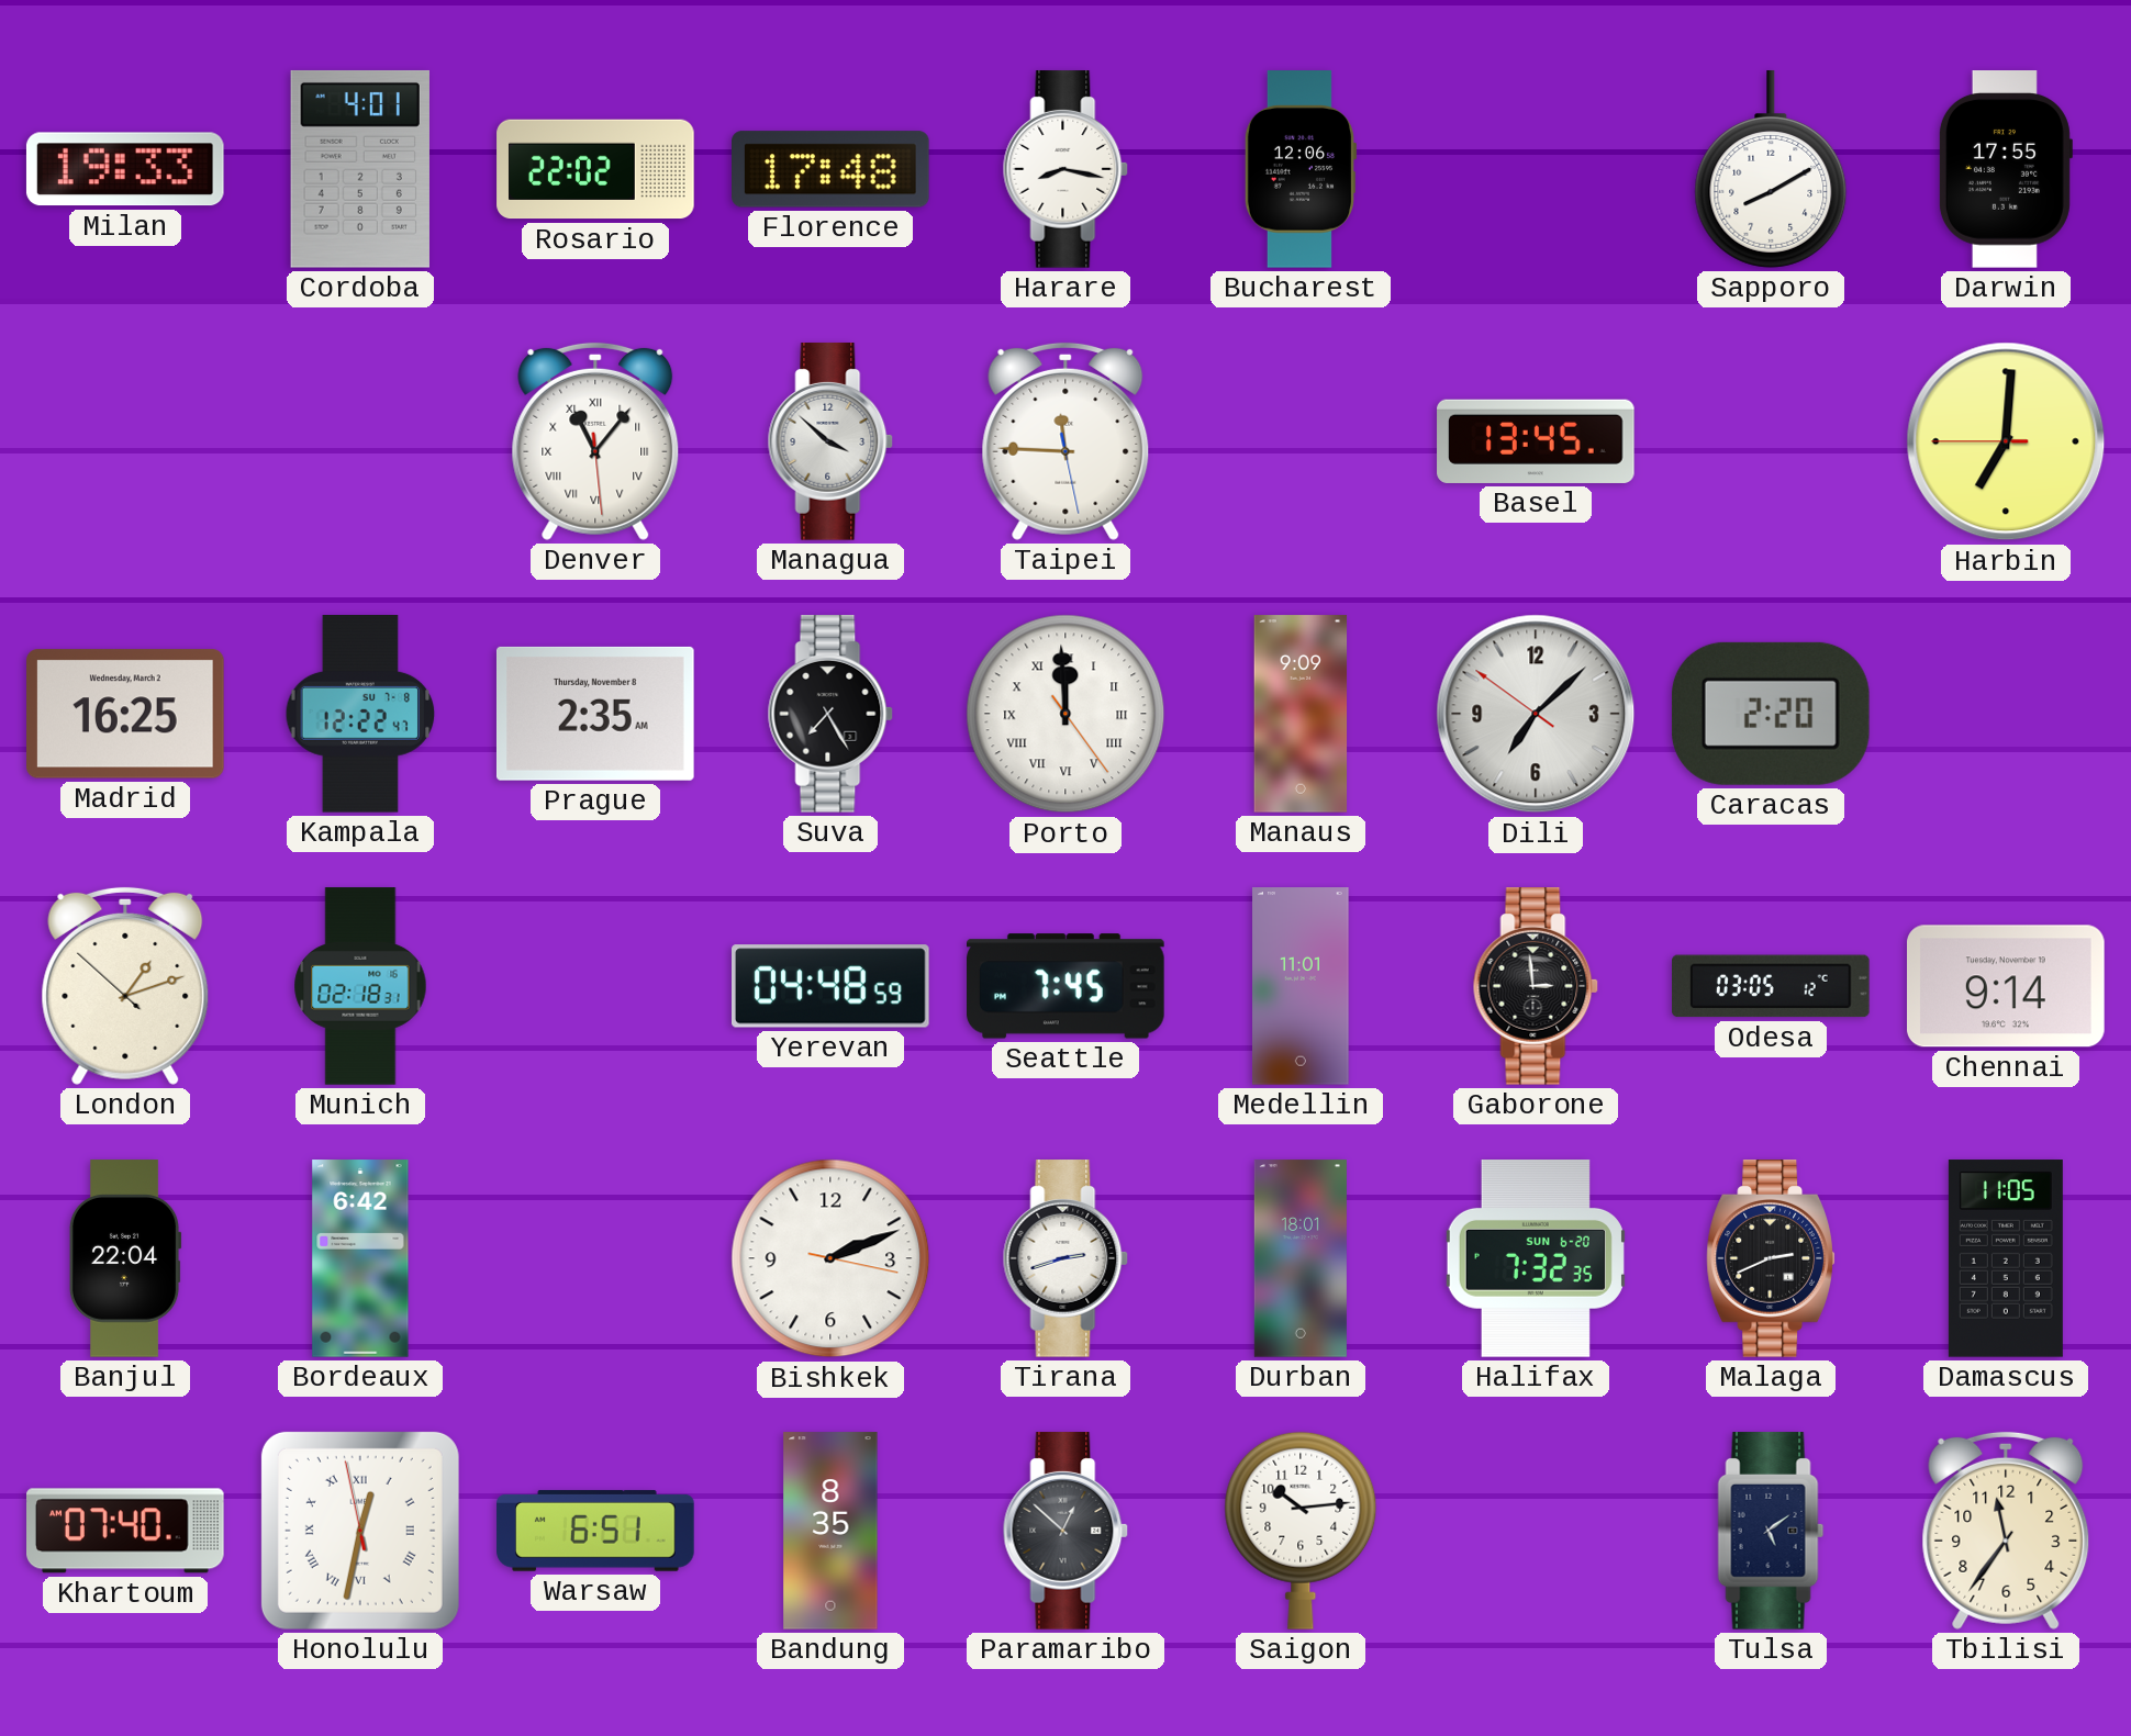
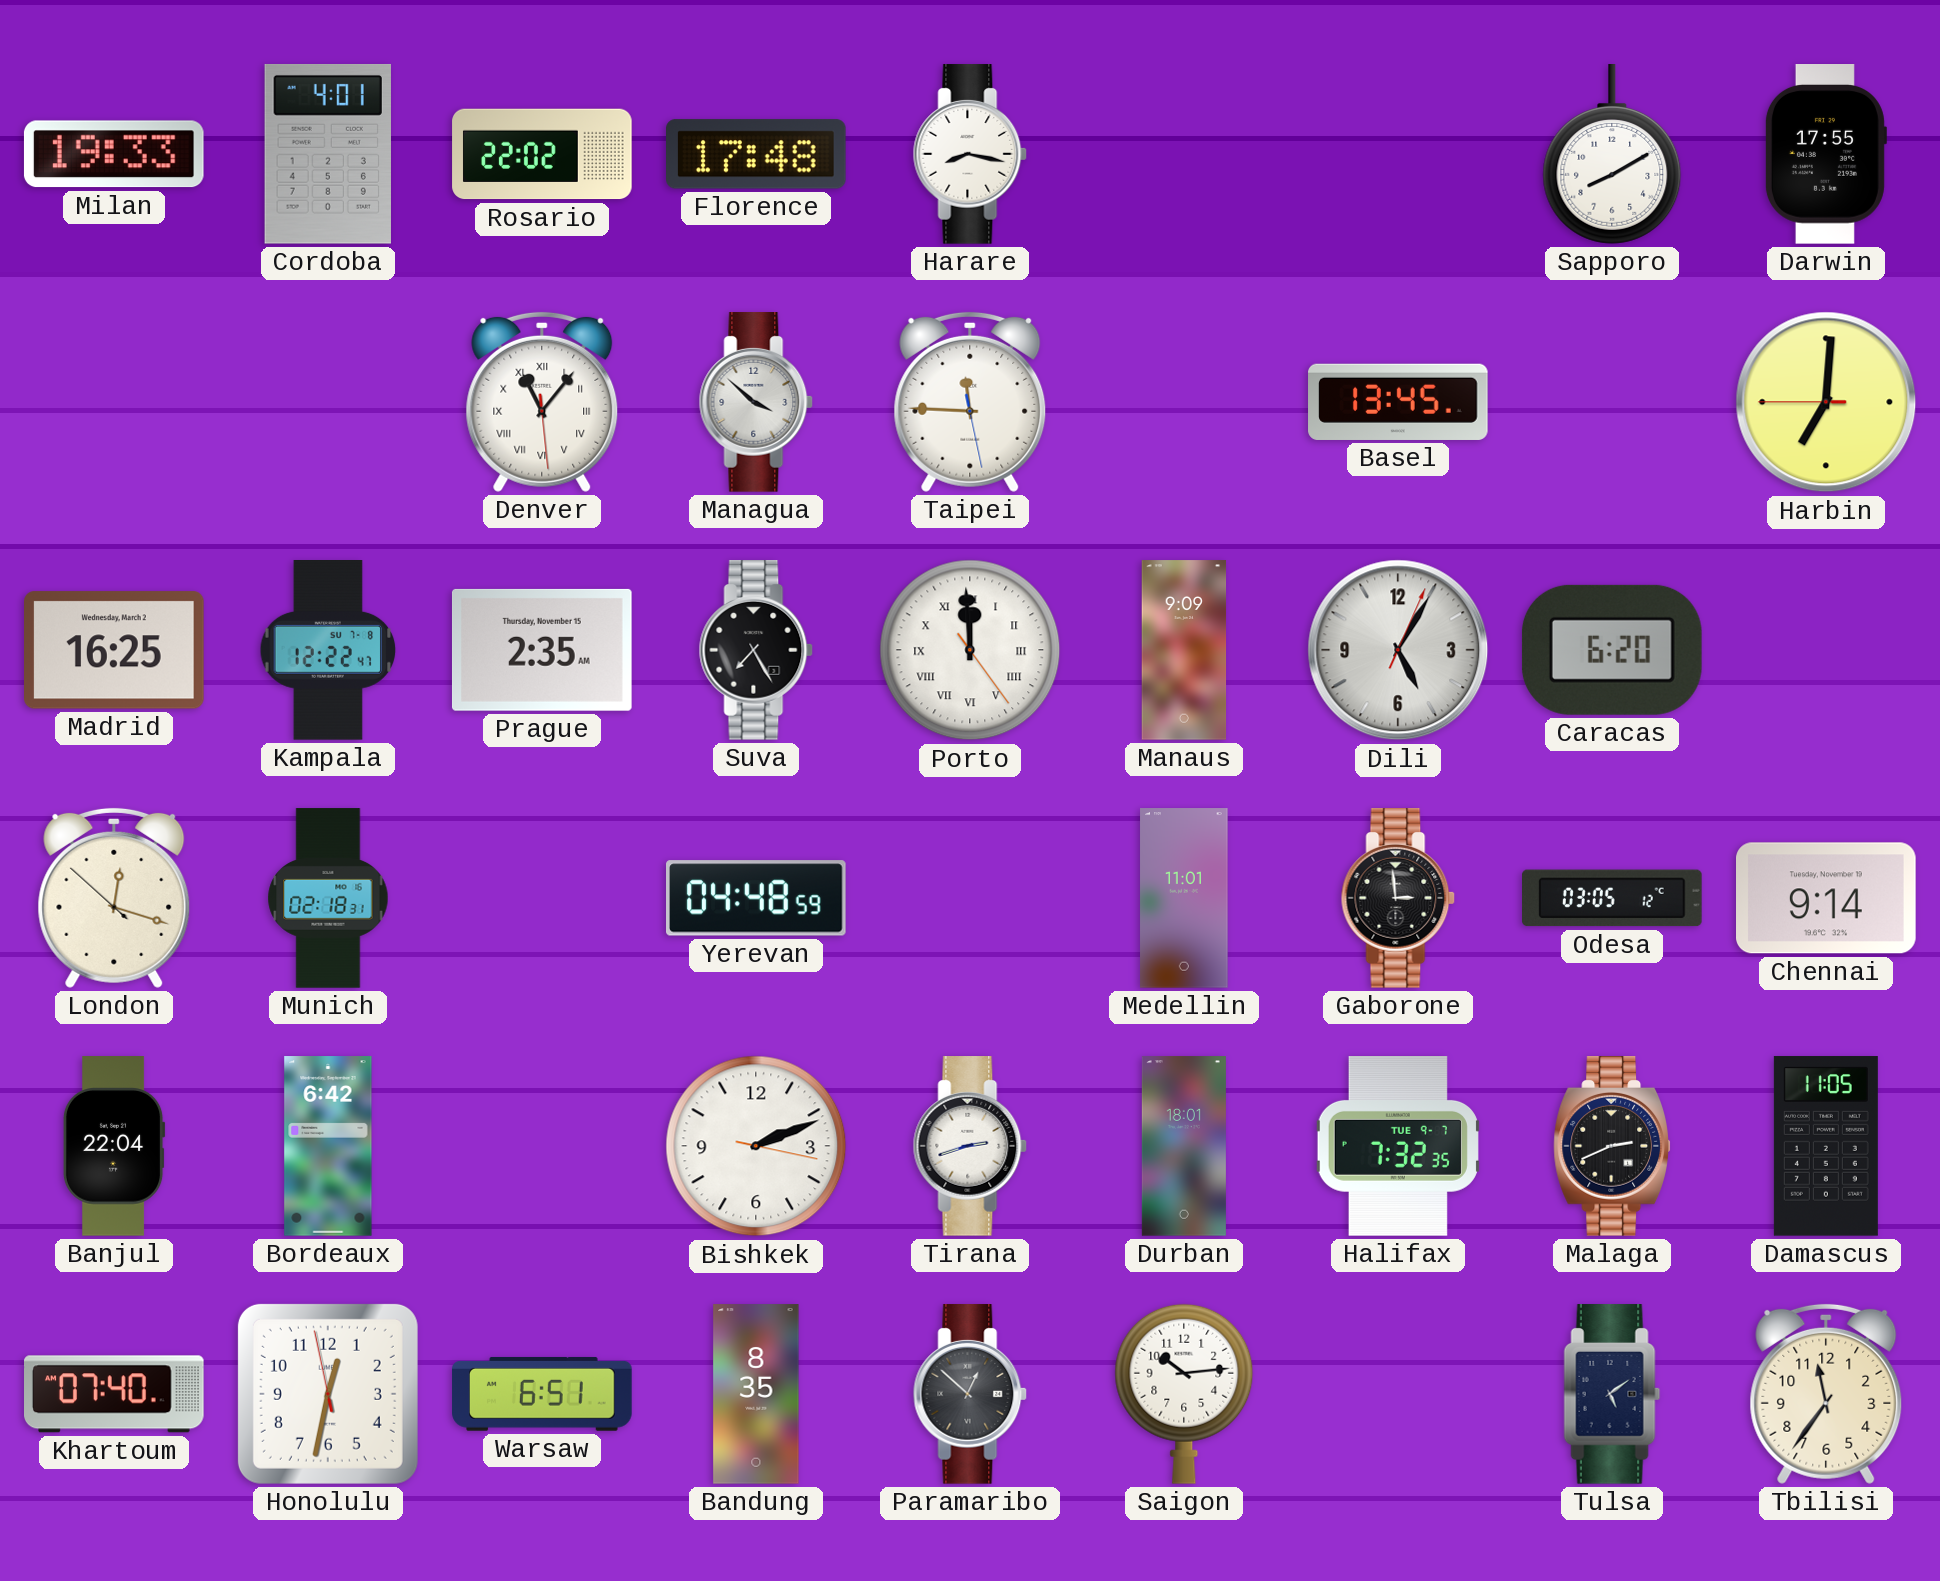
Bucharest: 12:06 -> none (1301, 170)
Prague date: Thursday, November 8 -> Thursday, November 15 (542, 650)
Dili: 7:07 -> 5:05 (1398, 650)
Caracas: 2:20 -> 6:20 (1612, 650)
London: 1:11 -> 12:17 (114, 898)
Seattle: 7:45 -> none (1067, 986)
Halifax date: SUN 6-20 -> TUE 9-7 (1398, 1146)
Honolulu numerals: Roman -> Arabic (328, 1394)
